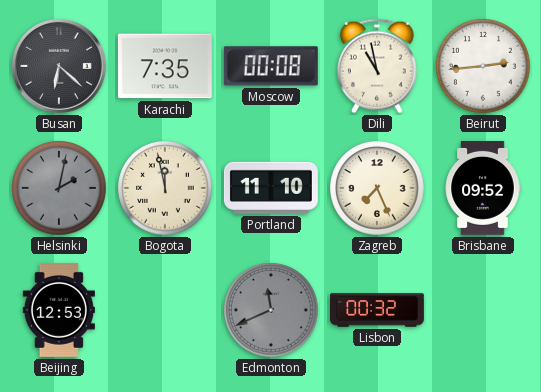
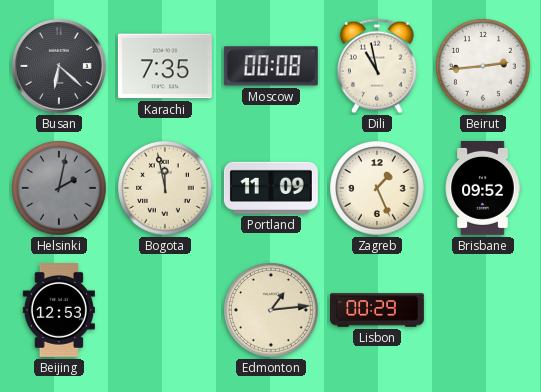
Portland: 11:10 -> 11:09 (271, 188)
Zagreb: 7:26 -> 1:26 (377, 188)
Edmonton: 11:41 -> 1:14 (271, 310)
Edmonton dial: grey -> cream (271, 310)
Lisbon: 00:32 -> 00:29 (377, 310)
